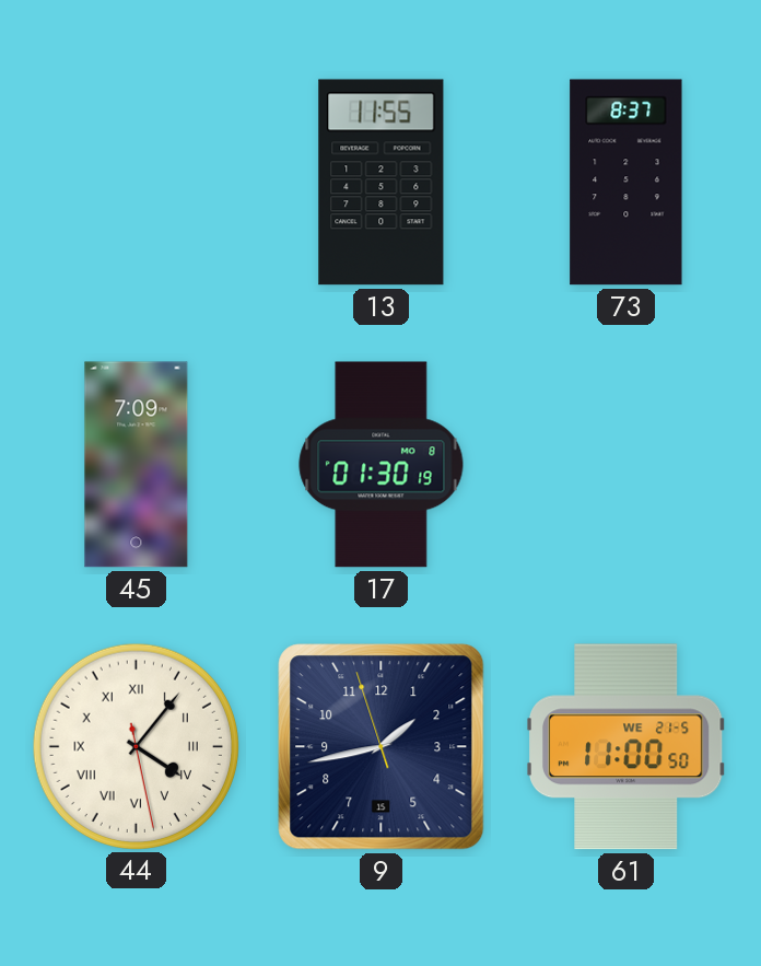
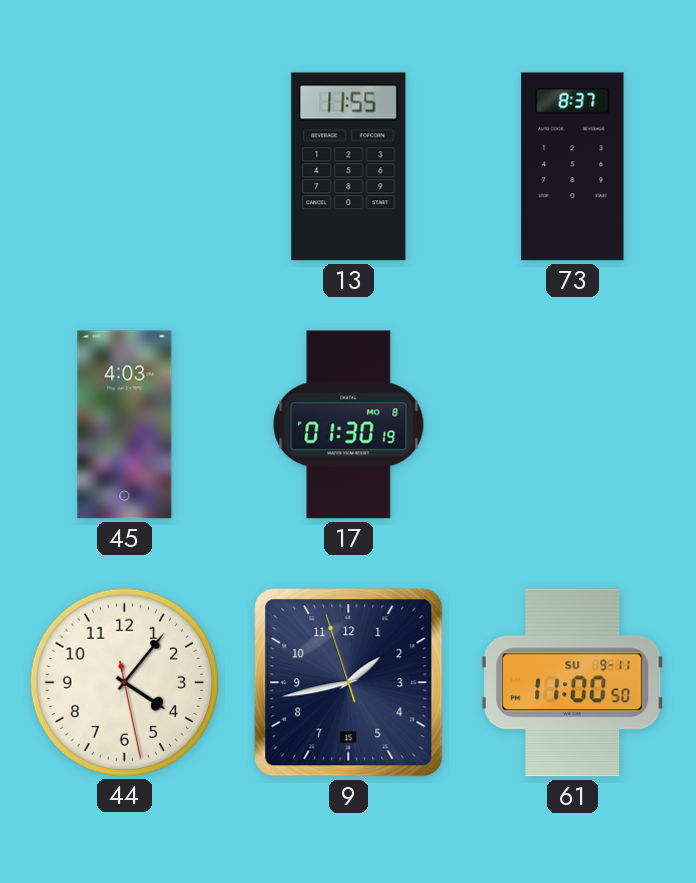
45: 7:09 -> 4:03 (125, 425)
44 numerals: Roman -> Arabic (124, 682)
61 date: WE 21-5 -> SU 9-11 (573, 683)
